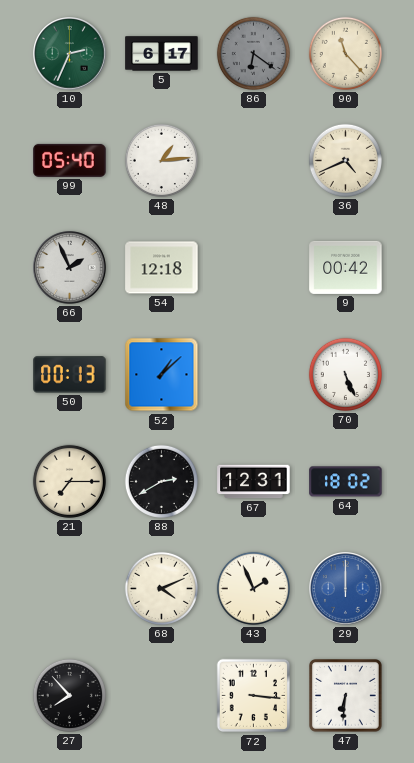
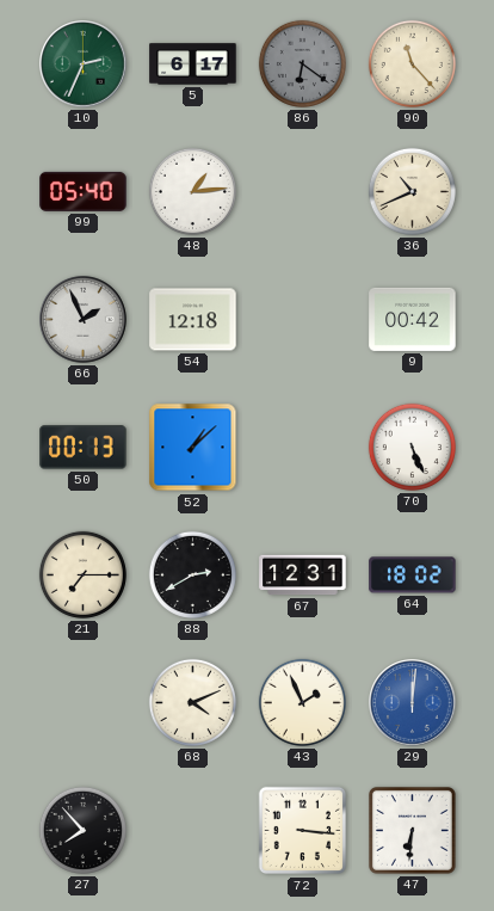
36: 4:41 -> 10:41 (412, 191)
29: 12:00 -> 12:01 (413, 703)
